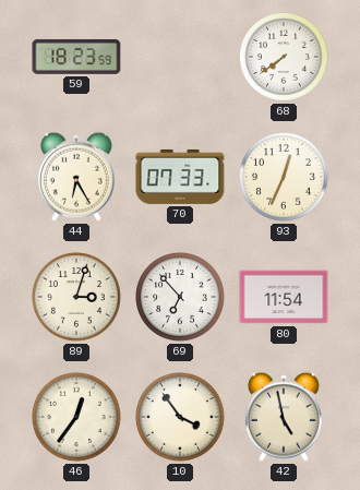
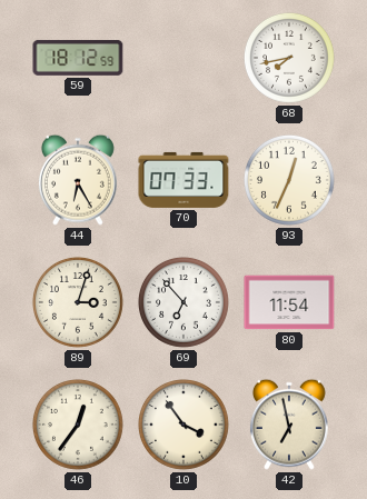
59: 18:23 -> 18:12 (78, 58)
68: 7:39 -> 7:43 (289, 58)
42: 4:58 -> 6:58 (289, 425)
